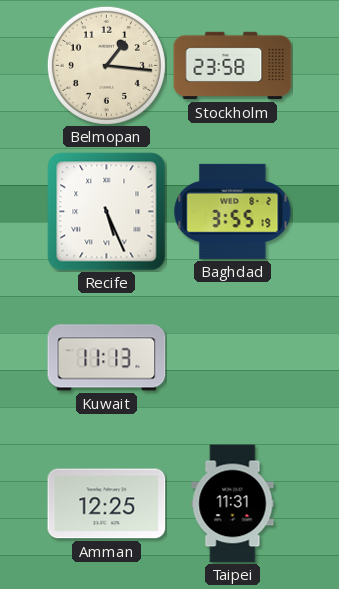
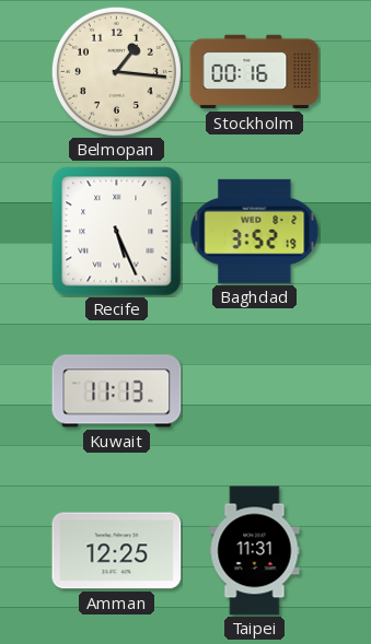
Stockholm: 23:58 -> 00:16 (255, 72)
Baghdad: 3:55 -> 3:52 (255, 231)
